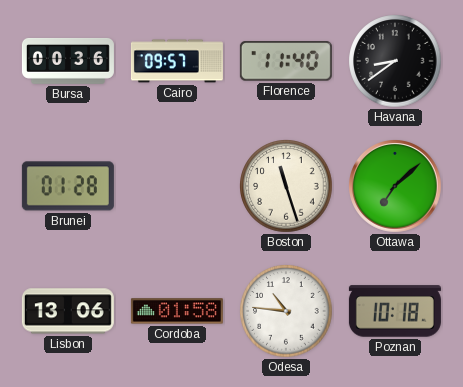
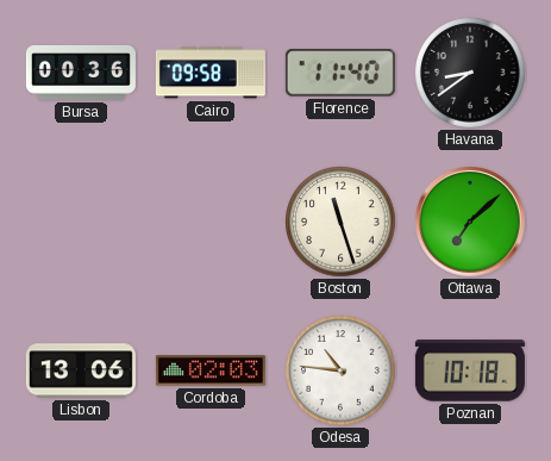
Cairo: 09:57 -> 09:58 (211, 73)
Brunei: 01:28 -> none (68, 186)
Cordoba: 01:58 -> 02:03 (211, 370)
